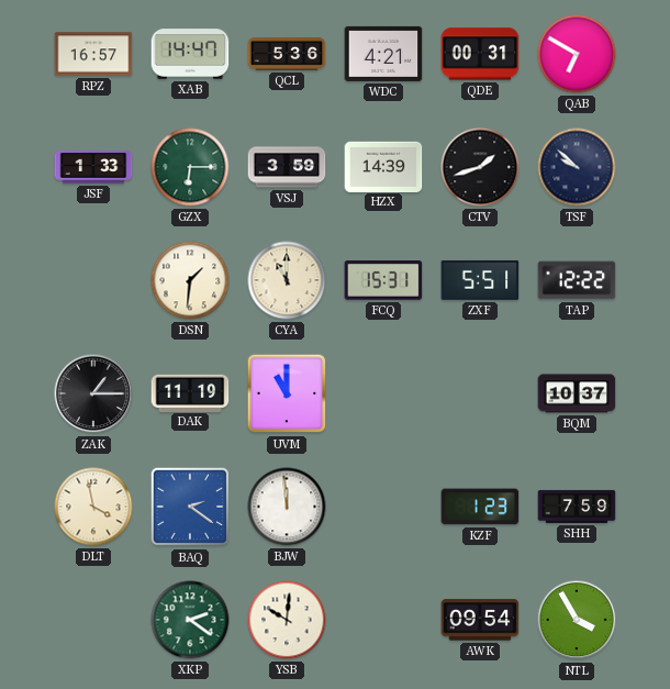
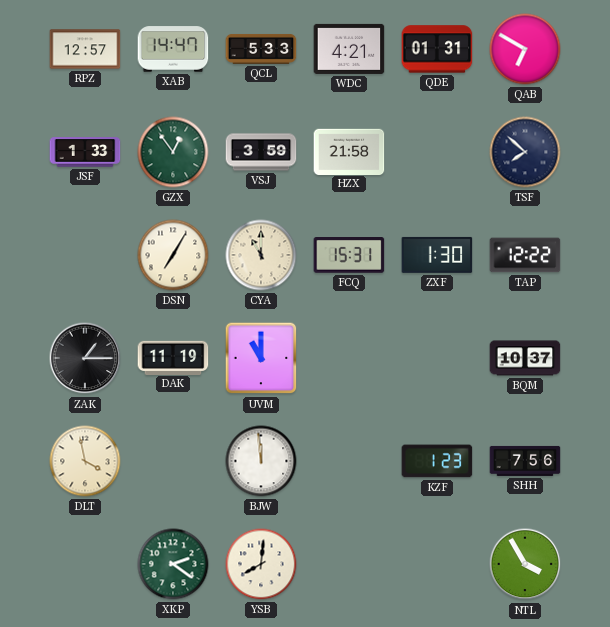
RPZ: 16:57 -> 12:57 (85, 49)
QCL: 5:36 -> 5:33 (261, 49)
QDE: 00:31 -> 01:31 (437, 49)
GZX: 6:15 -> 12:54 (173, 152)
HZX: 14:39 -> 21:58 (349, 151)
CTV: 1:42 -> none (480, 167)
TSF: 9:52 -> 7:52 (525, 152)
DSN: 1:31 -> 7:05 (173, 255)
ZXF: 5:51 -> 1:30 (437, 255)
BAQ: 2:21 -> none (190, 507)
SHH: 7:59 -> 7:56 (525, 461)
YSB: 10:01 -> 8:01 (261, 564)
AWK: 09:54 -> none (480, 620)
